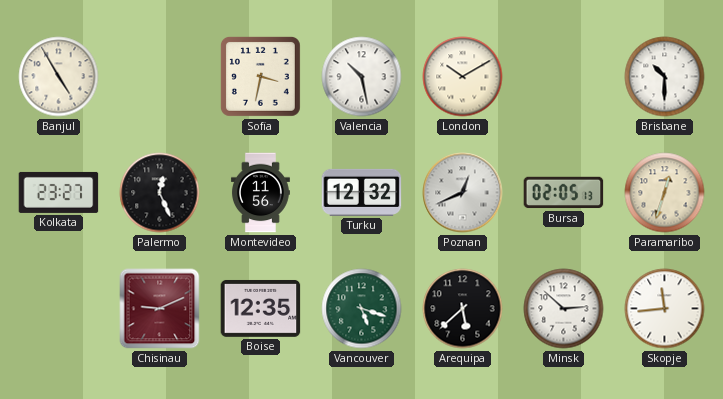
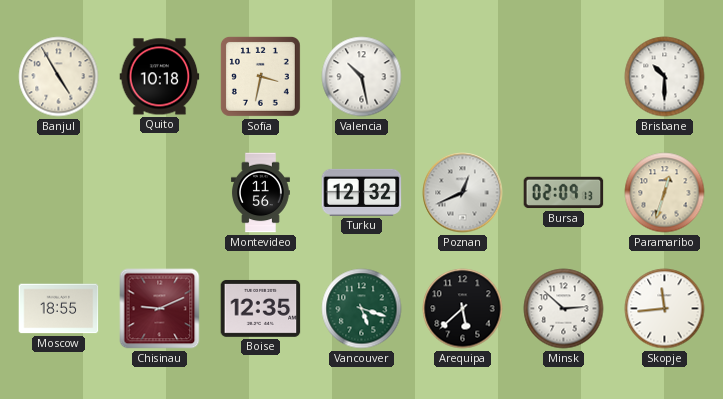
Quito: none -> 10:18 (160, 77)
London: 10:10 -> none (463, 77)
Kolkata: 23:27 -> none (59, 192)
Palermo: 12:26 -> none (160, 193)
Bursa: 02:05 -> 02:09 (564, 193)
Moscow: none -> 18:55 (59, 309)
